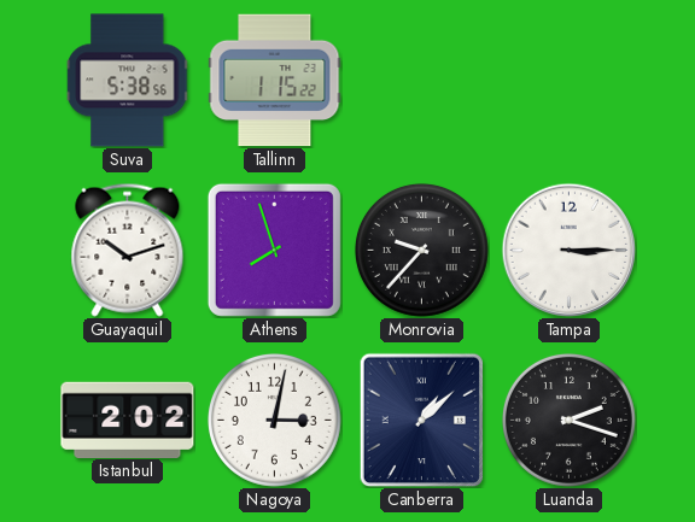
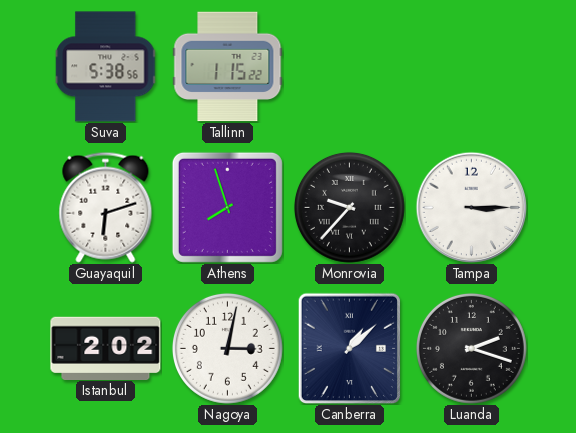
Guayaquil: 10:12 -> 6:12 (106, 207)
